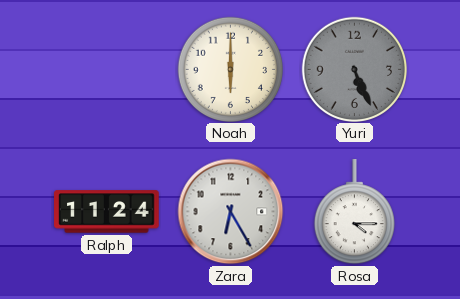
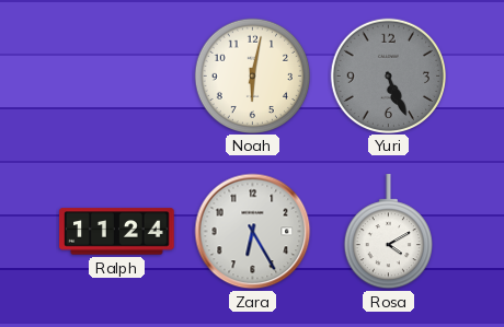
Noah: 6:00 -> 6:02 (252, 75)
Rosa: 4:15 -> 4:10 (388, 232)
